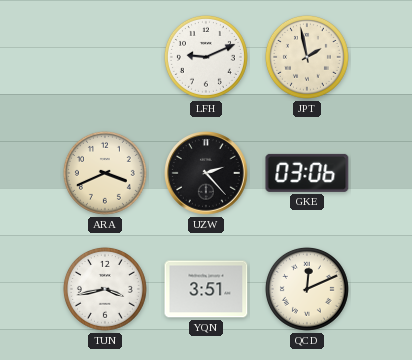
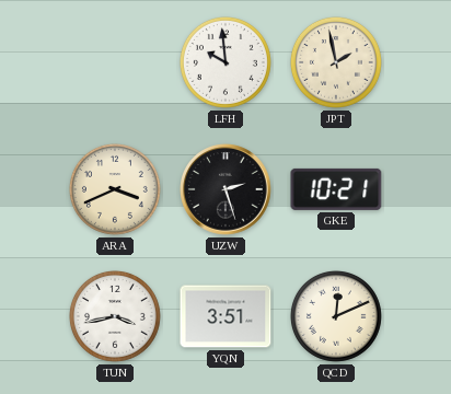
LFH: 9:11 -> 9:59 (225, 62)
UZW: 2:23 -> 2:27 (225, 189)
GKE: 03:06 -> 10:21 (336, 189)
